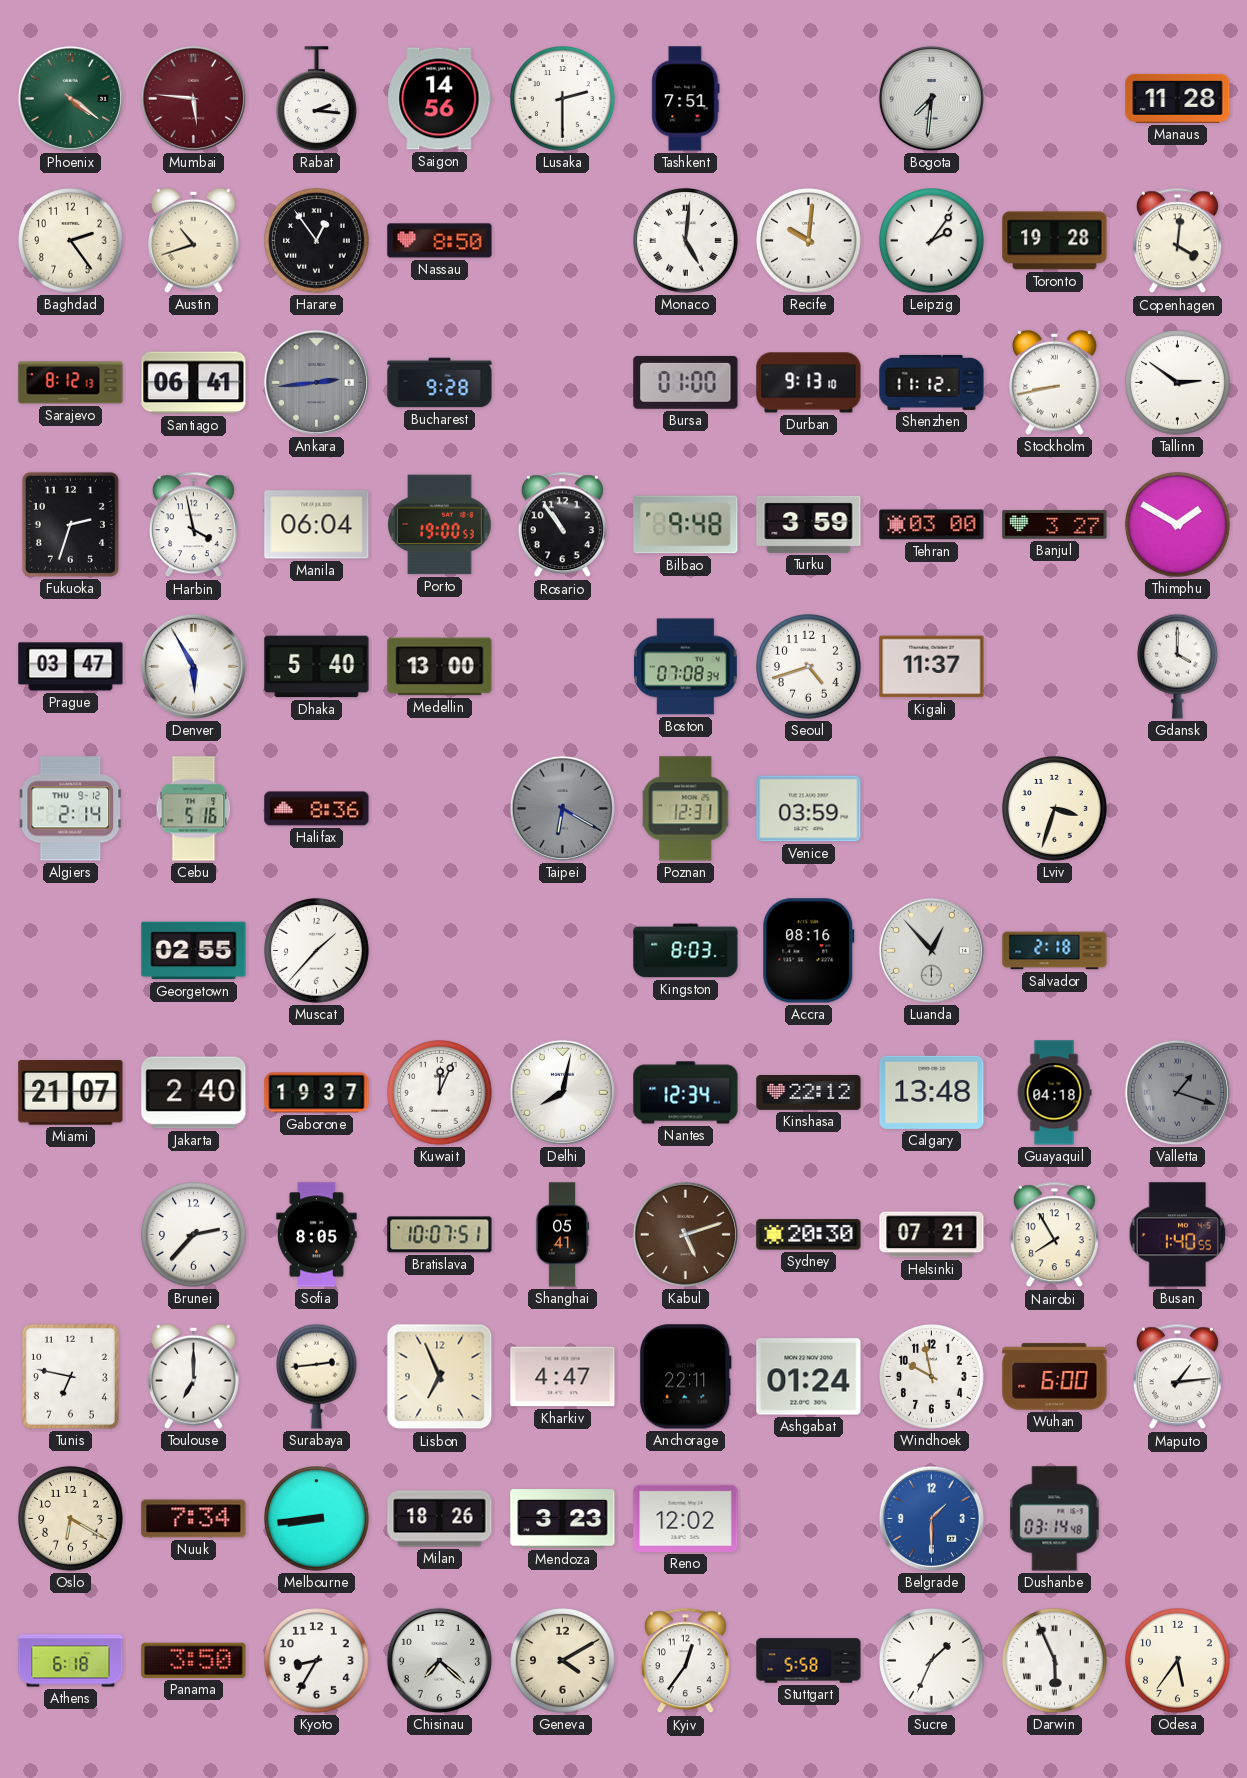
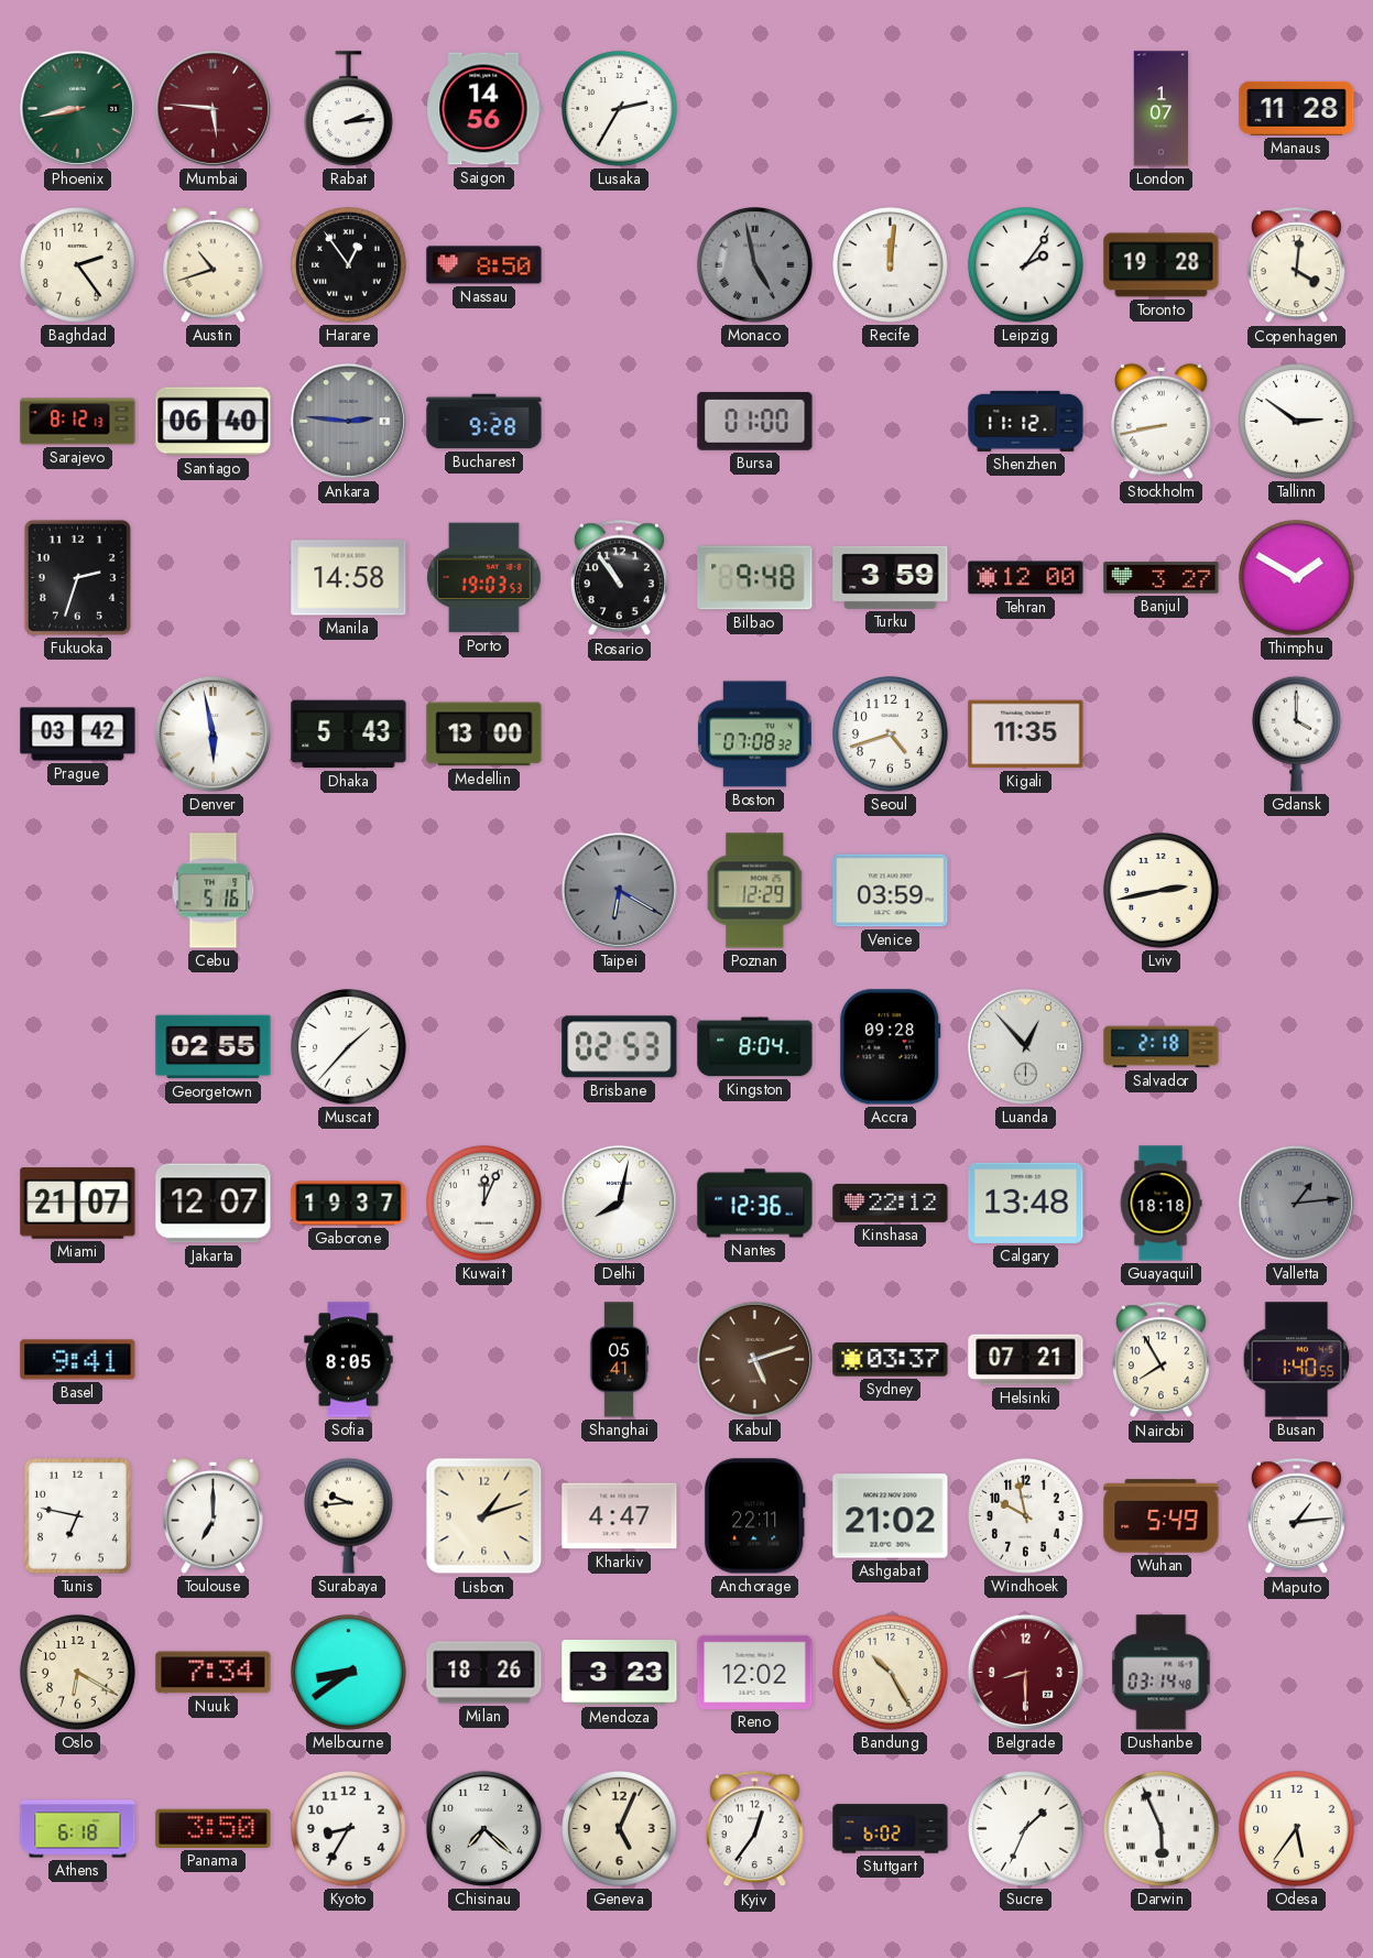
Phoenix: 4:21 -> 8:43 (77, 108)
Rabat: 2:16 -> 2:14 (349, 109)
Lusaka: 2:30 -> 2:35 (620, 109)
Tashkent: 7:51 -> none (686, 99)
Bogota: 7:31 -> none (931, 98)
London: none -> 1:07 (1162, 109)
Monaco: 5:01 -> 4:58 (755, 265)
Monaco dial: white -> grey (755, 265)
Recife: 10:01 -> 12:01 (891, 265)
Santiago: 06:41 -> 06:40 (214, 422)
Ankara: 2:44 -> 2:46 (348, 421)
Durban: 9:13 -> none (809, 383)
Harbin: 3:58 -> none (193, 525)
Manila: 06:04 -> 14:58 (349, 578)
Porto: 19:00 -> 19:03 (483, 578)
Tehran: 03:00 -> 12:00 (1026, 578)
Prague: 03:47 -> 03:42 (78, 735)
Denver: 5:55 -> 5:58 (213, 733)
Dhaka: 5:40 -> 5:43 (349, 735)
Boston: 07:08:34 -> 07:08:32 (754, 735)
Kigali: 11:37 -> 11:35 (1026, 735)
Algiers: 2:14 -> none (71, 809)
Halifax: 8:36 -> none (317, 809)
Poznan: 12:31 -> 12:29 (755, 891)
Lviv: 3:33 -> 2:43 (1162, 891)
Brisbane: none -> 02:53 (620, 1047)
Kingston: 8:03 -> 8:04 (755, 1047)
Accra: 08:16 -> 09:28 (891, 1047)
Jakarta: 2:40 -> 12:07 (214, 1204)
Nantes: 12:34 -> 12:36 (755, 1204)
Guayaquil: 04:18 -> 18:18 (1160, 1204)
Valletta: 1:18 -> 1:14 (1296, 1203)
Basel: none -> 9:41 (78, 1360)
Brunei: 2:37 -> none (194, 1235)
Bratislava: 10:07 -> none (440, 1235)
Sydney: 20:30 -> 03:37 (891, 1360)
Surabaya: 2:44 -> 9:44 (349, 1515)
Lisbon: 6:56 -> 1:12 (484, 1516)
Ashgabat: 01:24 -> 21:02 (891, 1516)
Wuhan: 6:00 -> 5:49 (1162, 1516)
Melbourne: 8:44 -> 8:39 (349, 1673)
Bandung: none -> 10:25 (891, 1673)
Belgrade: 1:30 -> 8:30 (1025, 1672)
Belgrade dial: blue -> burgundy (1025, 1672)
Geneva: 4:10 -> 5:04 (620, 1829)
Stuttgart: 5:58 -> 6:02 (891, 1829)
